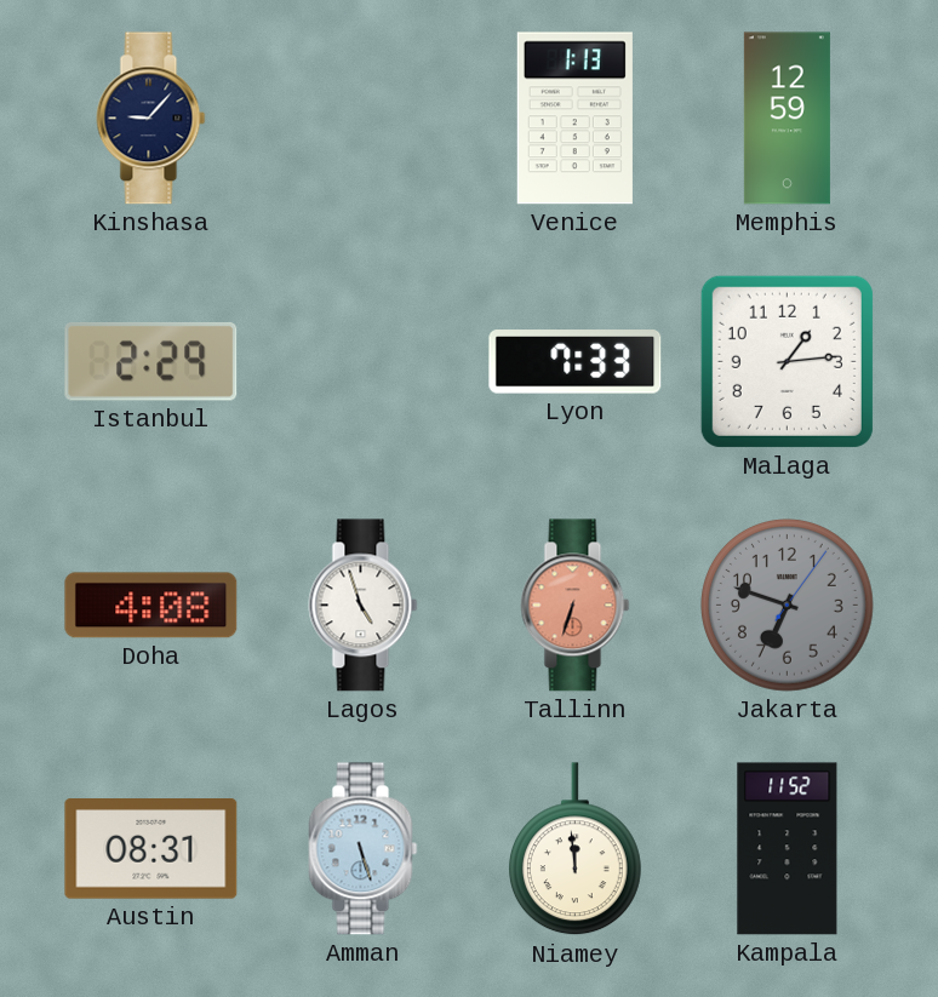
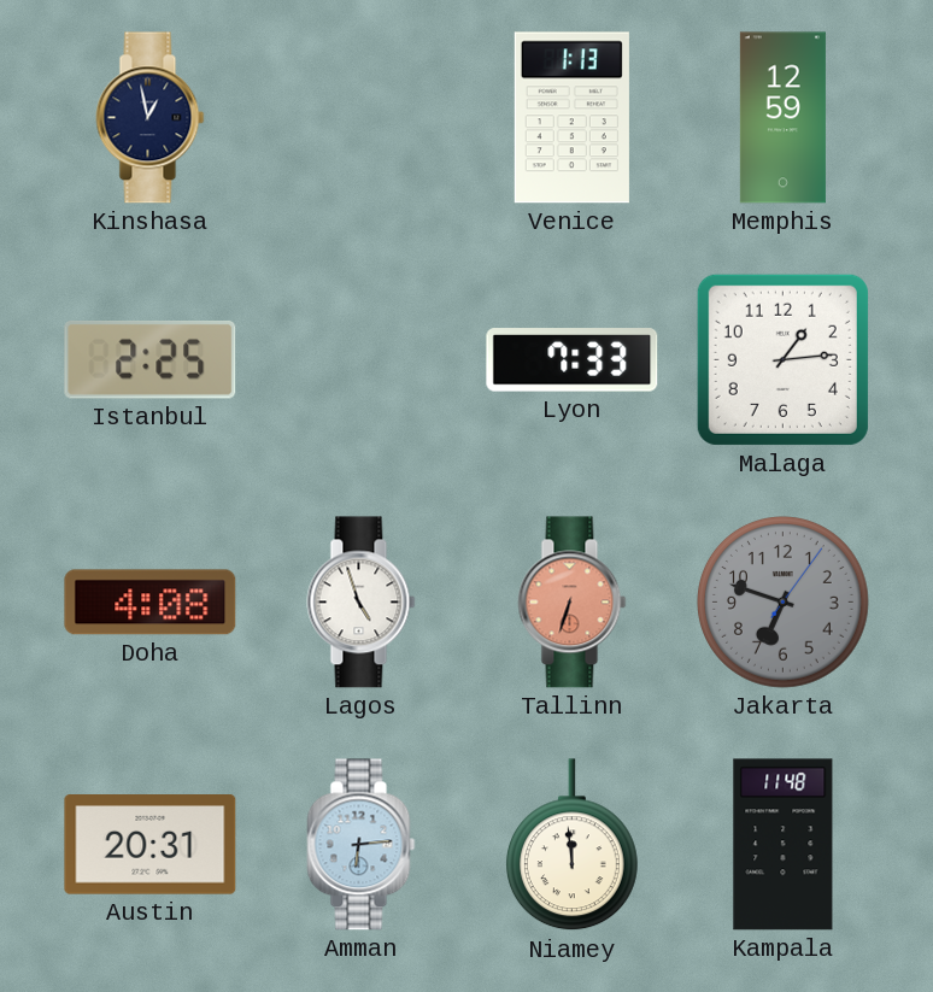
Kinshasa: 9:07 -> 12:58 (151, 118)
Istanbul: 2:29 -> 2:25 (151, 359)
Austin: 08:31 -> 20:31 (151, 845)
Amman: 5:27 -> 6:14 (362, 845)
Kampala: 11:52 -> 11:48 (784, 845)
